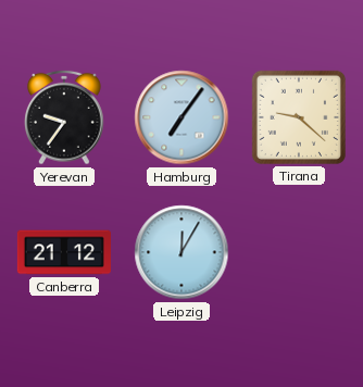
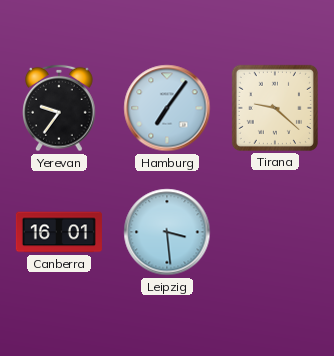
Canberra: 21:12 -> 16:01 (59, 232)
Leipzig: 12:05 -> 3:29 (167, 232)
